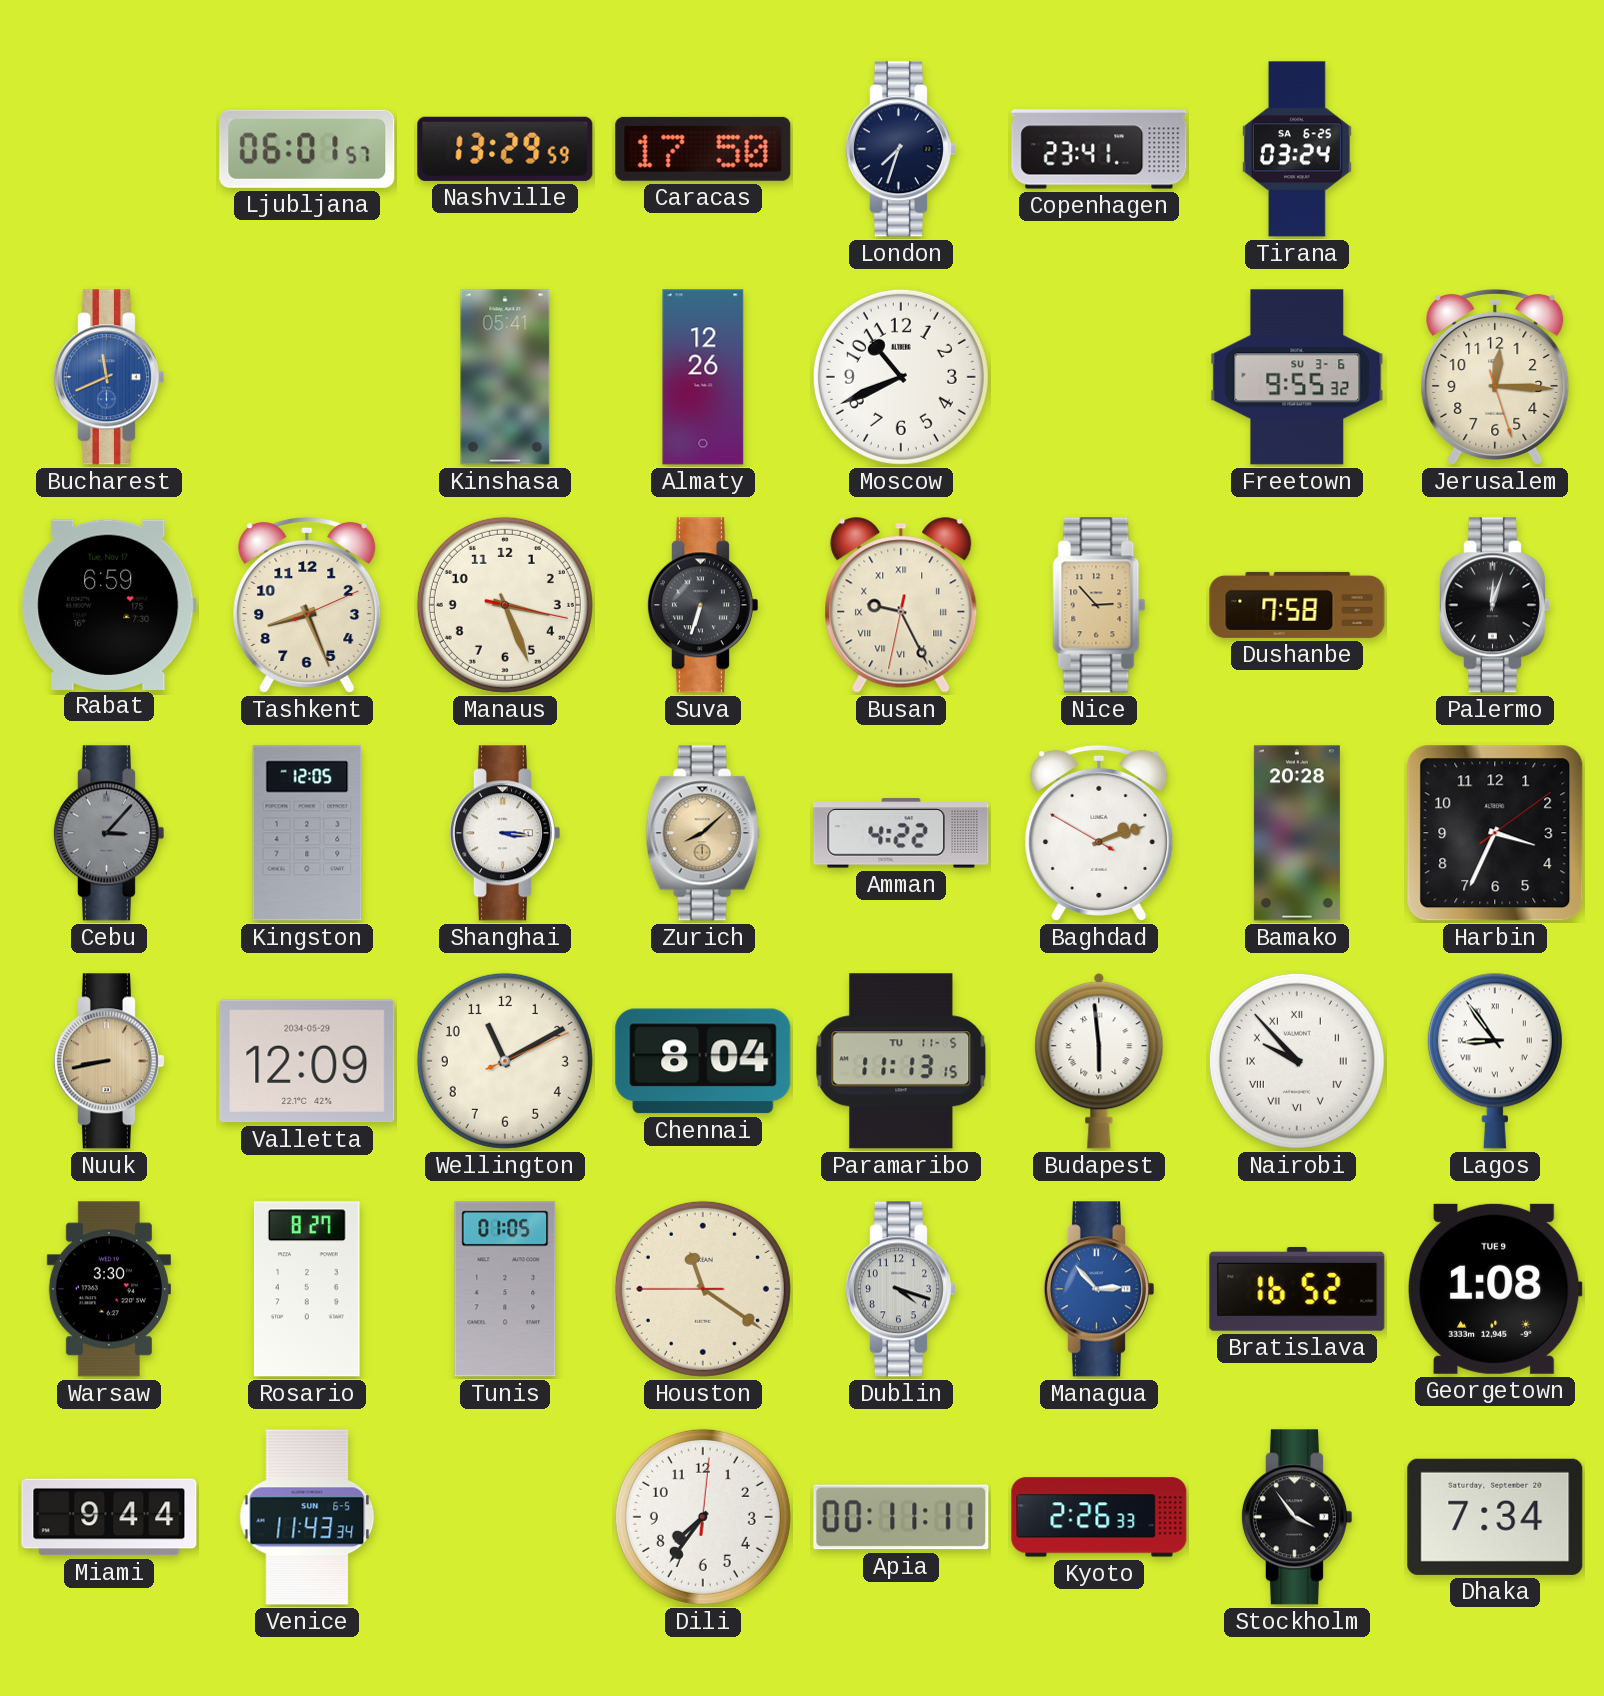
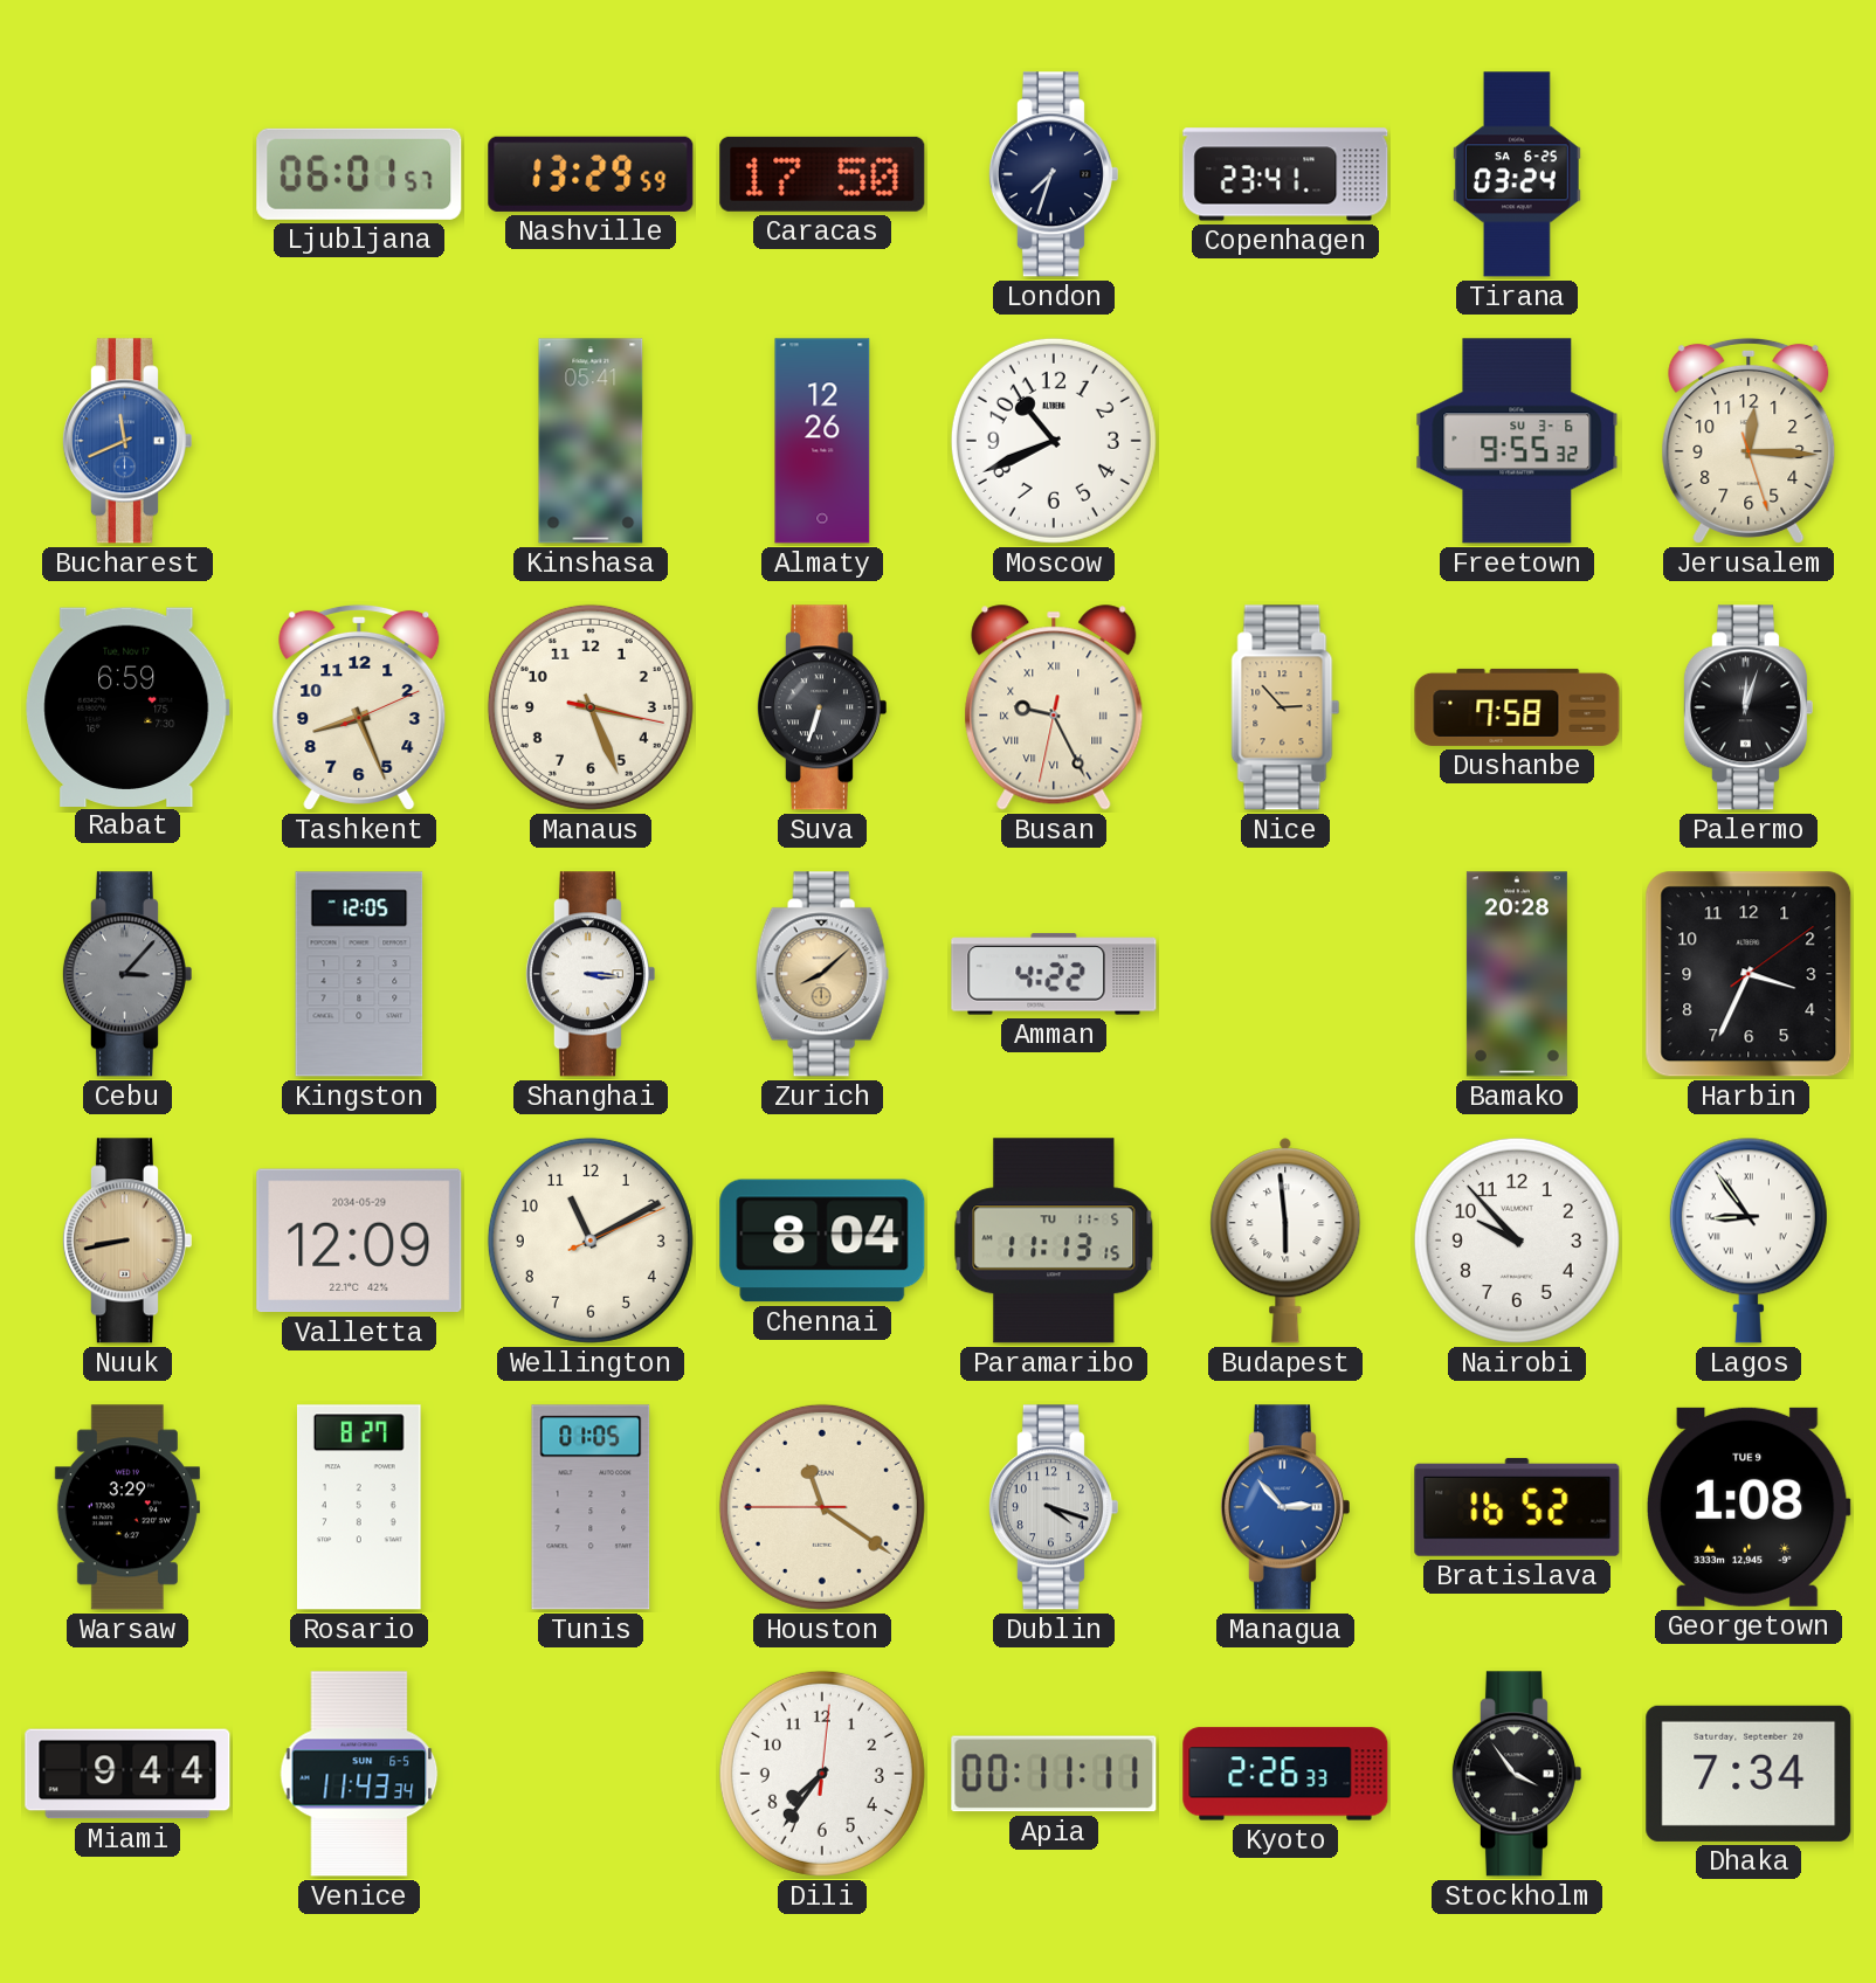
Baghdad: 2:11 -> none (1099, 833)
Nairobi numerals: Roman -> Arabic (1517, 1241)
Warsaw: 3:30 -> 3:29 (127, 1507)
